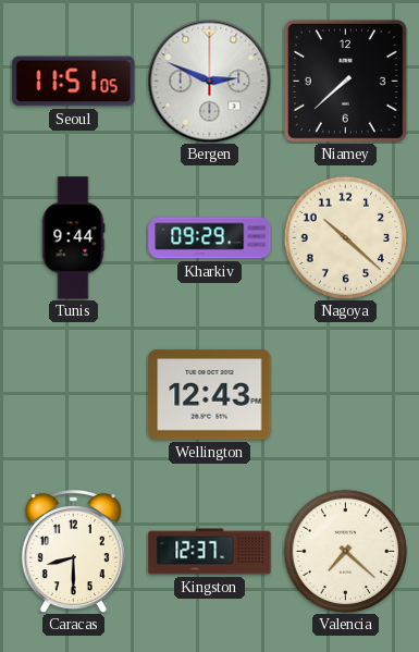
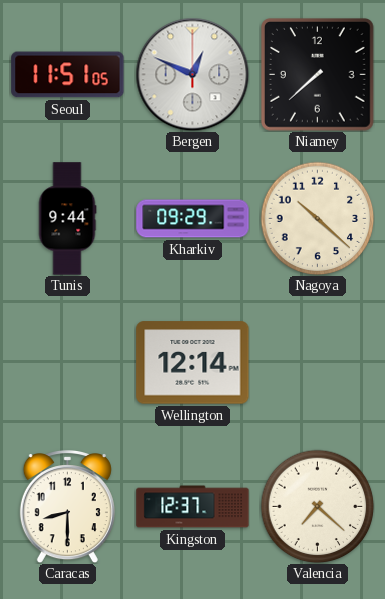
Bergen: 2:49 -> 12:49 (192, 74)
Wellington: 12:43 -> 12:14 (193, 363)
